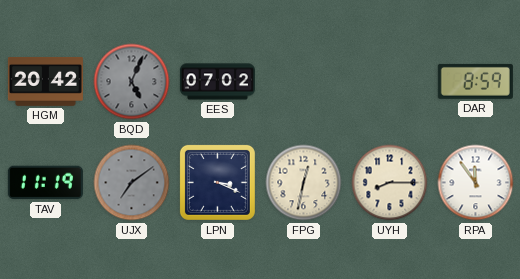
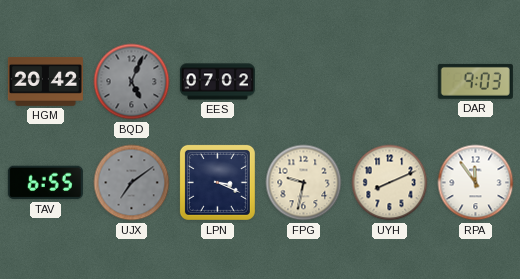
DAR: 8:59 -> 9:03 (475, 81)
TAV: 11:19 -> 6:55 (45, 183)
FPG: 12:32 -> 9:32 (304, 183)
UYH: 8:15 -> 8:11 (390, 183)
